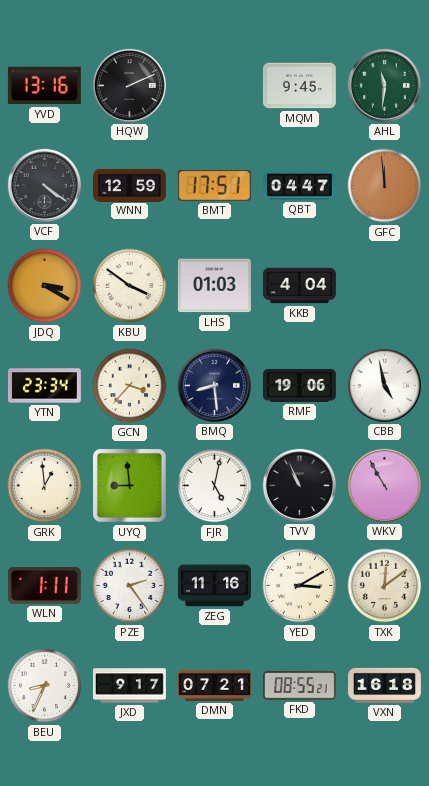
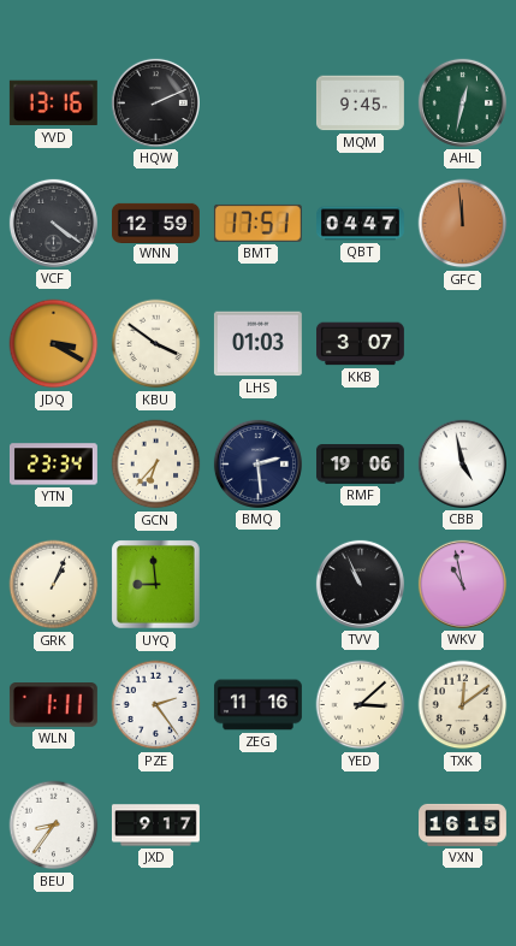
AHL: 11:31 -> 12:32 (462, 102)
KKB: 4:04 -> 3:07 (360, 344)
GCN: 3:37 -> 6:37 (156, 465)
BMQ: 8:29 -> 2:29 (257, 463)
GRK: 12:59 -> 1:04 (54, 585)
FJR: 5:02 -> none (215, 486)
WKV: 10:55 -> 10:58 (462, 584)
YED: 3:10 -> 3:08 (361, 705)
BEU: 8:34 -> 8:36 (54, 826)
DMN: 07:21 -> none (215, 685)
FKD: 08:55 -> none (299, 686)
VXN: 16:18 -> 16:15 (463, 824)
